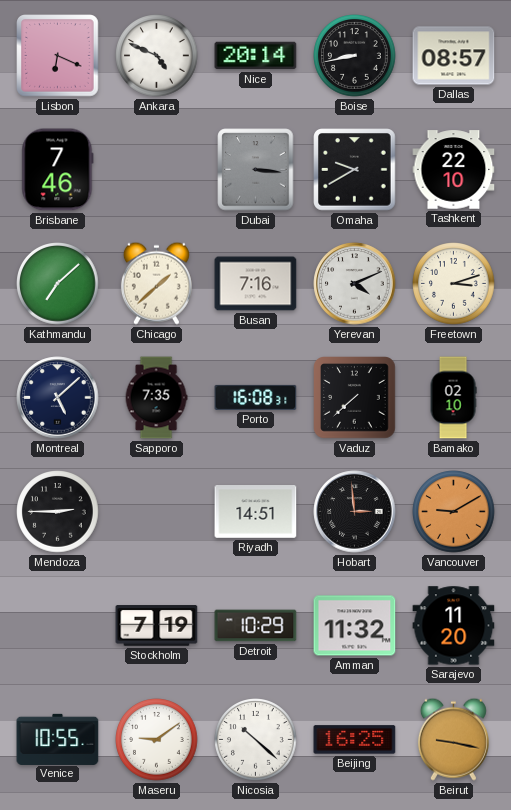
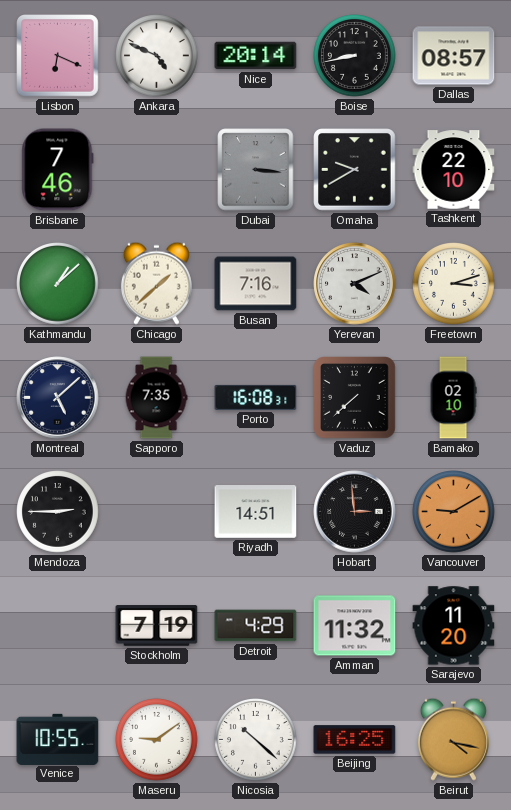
Kathmandu: 7:08 -> 1:08 (58, 284)
Detroit: 10:29 -> 4:29 (256, 626)
Beirut: 9:17 -> 4:17 (453, 739)
